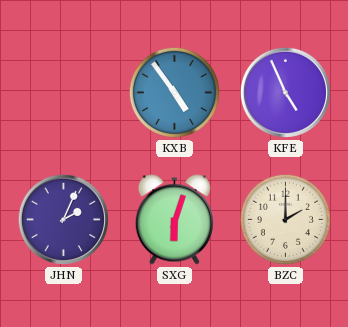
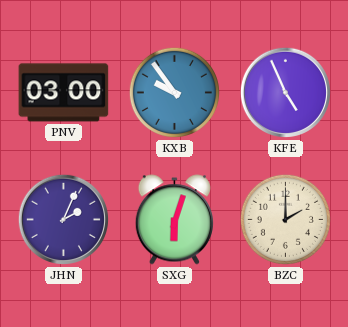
PNV: none -> 03:00 (64, 93)
KXB: 4:54 -> 9:54 (174, 92)
